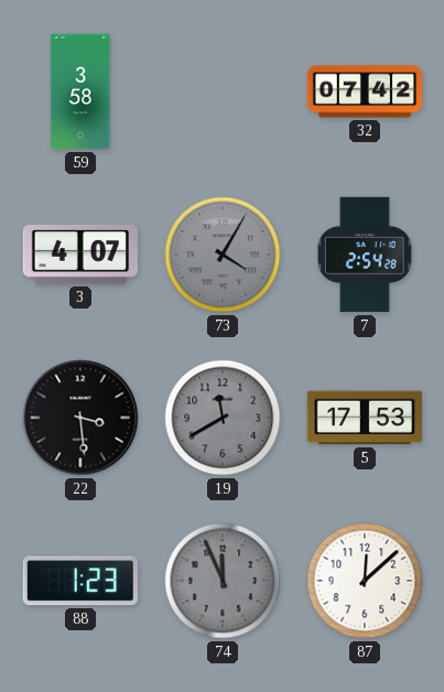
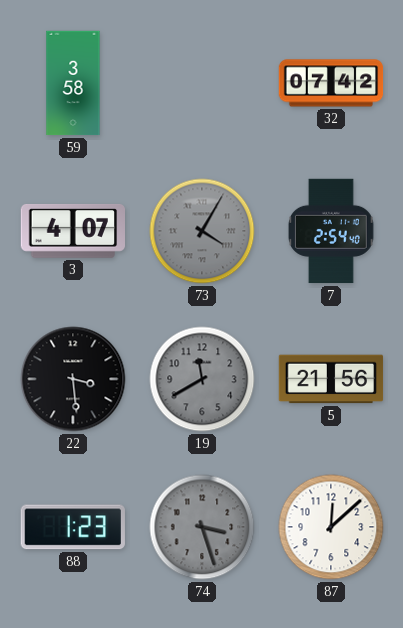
7: 2:54:28 -> 2:54:40 (332, 231)
5: 17:53 -> 21:56 (331, 379)
74: 11:56 -> 3:27 (202, 527)
